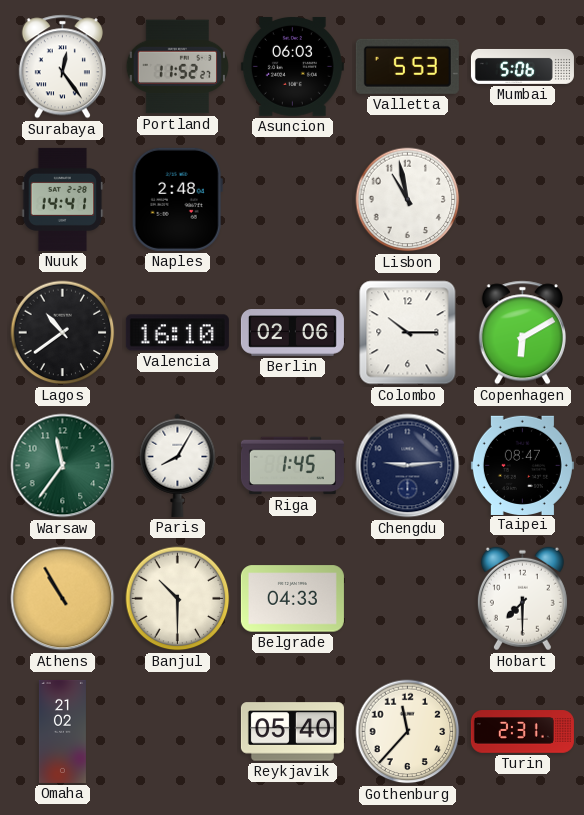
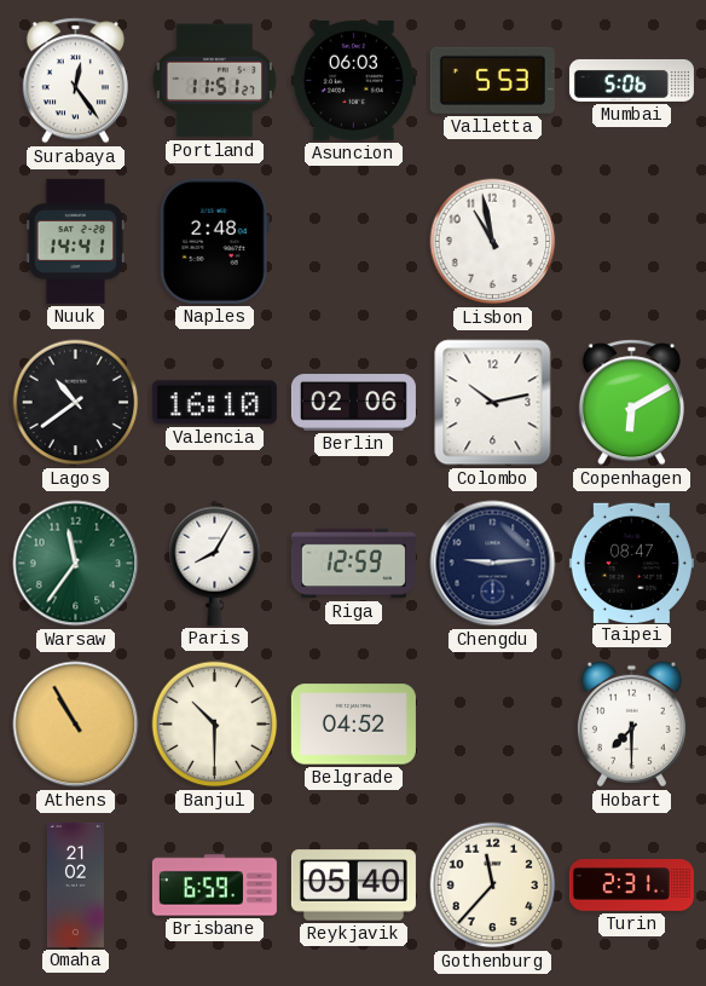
Portland: 11:52 -> 11:51 (215, 81)
Colombo: 10:15 -> 10:13 (493, 403)
Riga: 1:45 -> 12:59 (353, 564)
Belgrade: 04:33 -> 04:52 (353, 725)
Brisbane: none -> 6:59 (214, 886)
